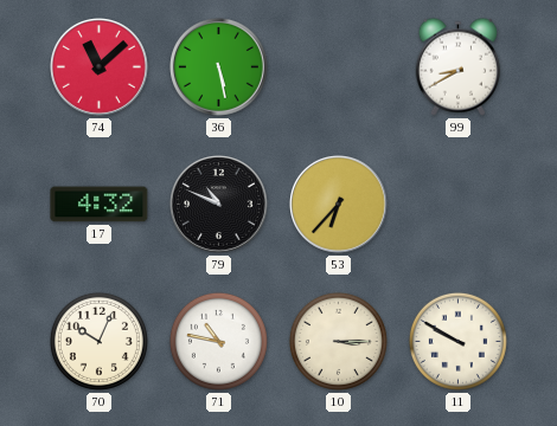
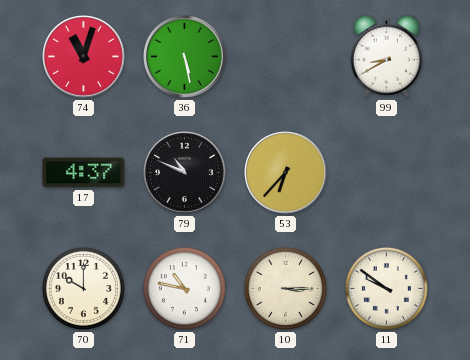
74: 11:08 -> 11:03 (84, 57)
17: 4:32 -> 4:37 (84, 173)
70: 10:04 -> 10:00 (83, 288)
11: 9:50 -> 9:51 (386, 288)
